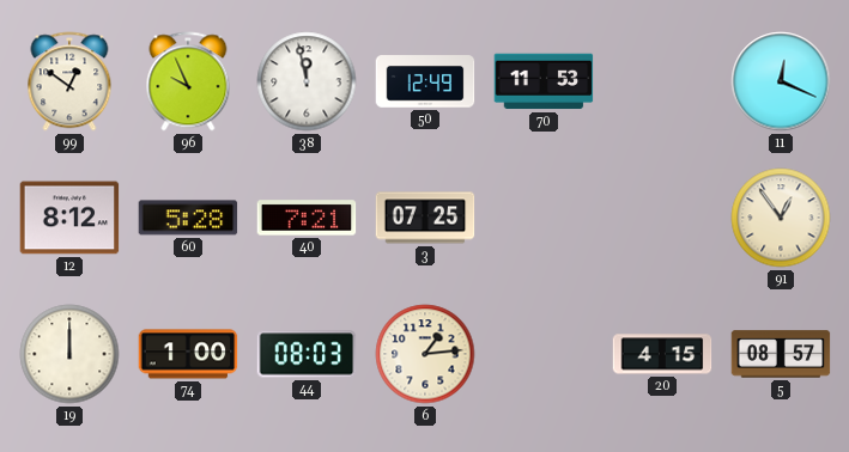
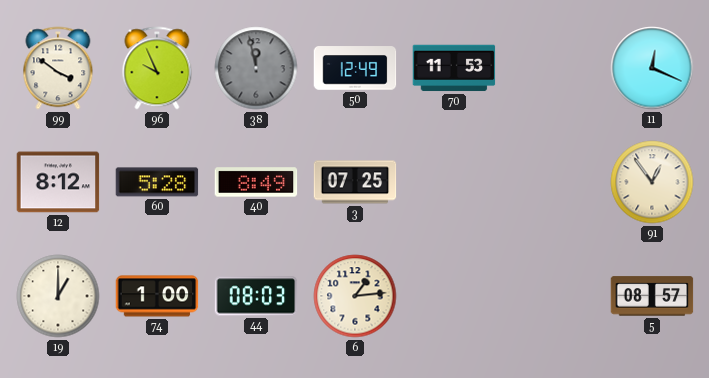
99: 12:51 -> 3:51 (58, 68)
38 dial: white -> grey (256, 68)
40: 7:21 -> 8:49 (256, 182)
19: 12:00 -> 1:00 (58, 296)
20: 4:15 -> none (662, 354)
